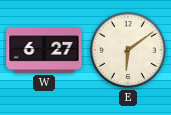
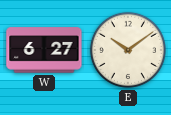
E: 6:09 -> 10:09 (128, 50)
